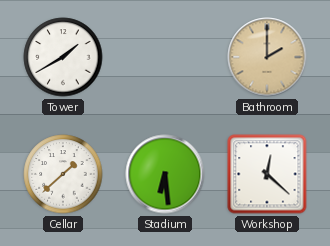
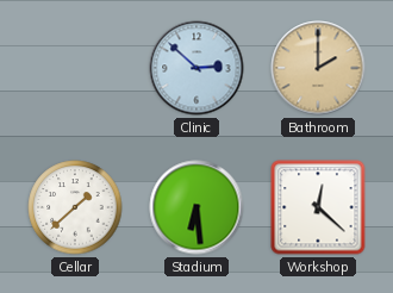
Tower: 1:40 -> none (63, 57)
Clinic: none -> 2:52 (196, 68)
